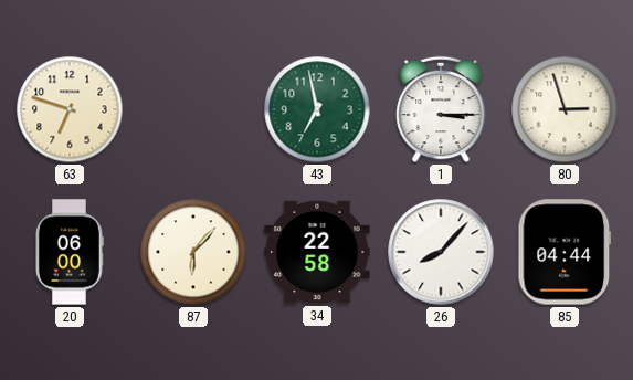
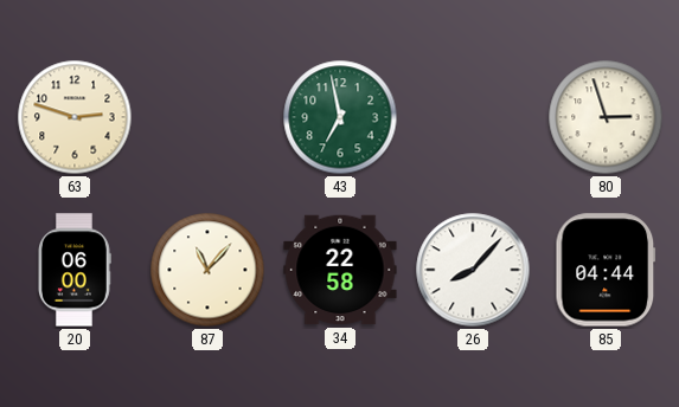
63: 6:48 -> 2:48 (75, 117)
1: 3:15 -> none (441, 109)
87: 6:07 -> 11:07 (207, 270)
